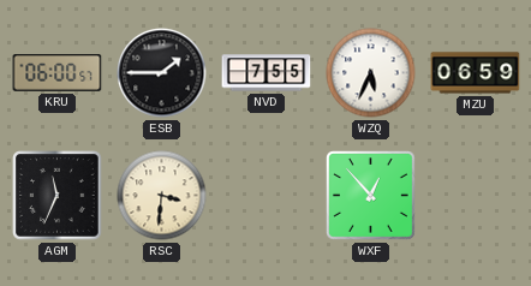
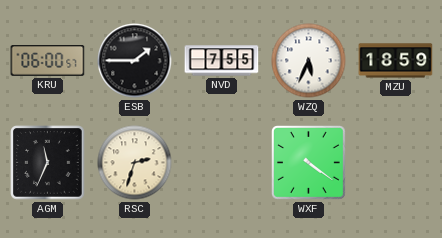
MZU: 06:59 -> 18:59 (396, 61)
RSC: 3:31 -> 2:33 (135, 163)
WXF: 12:53 -> 4:21 (309, 163)
